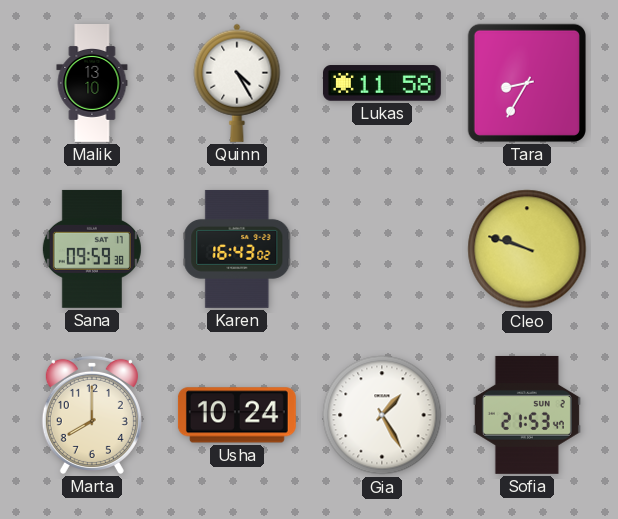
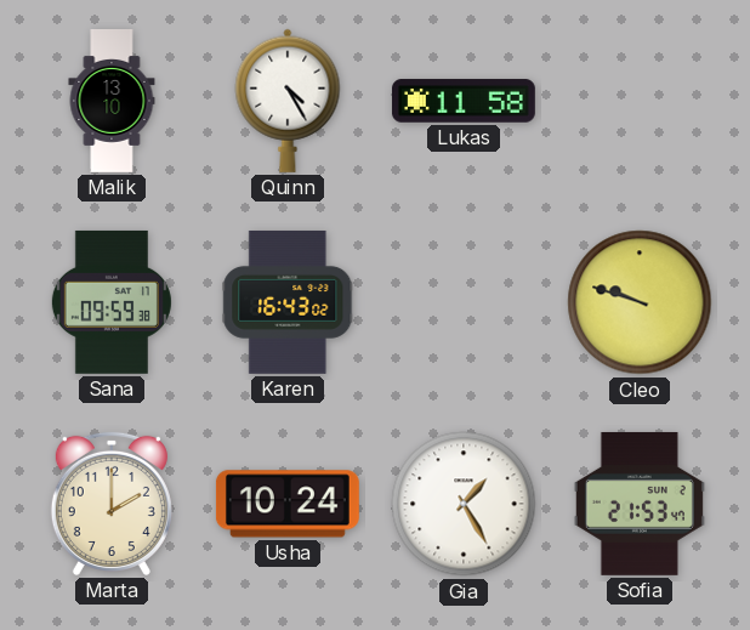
Tara: 8:35 -> none (527, 83)
Marta: 8:00 -> 2:00 (112, 504)
